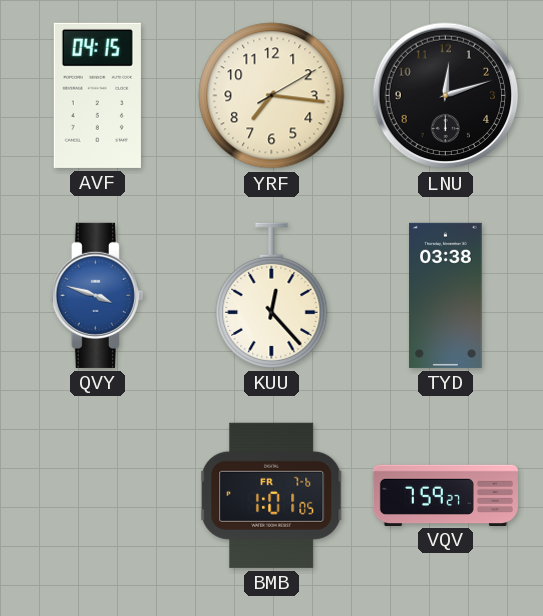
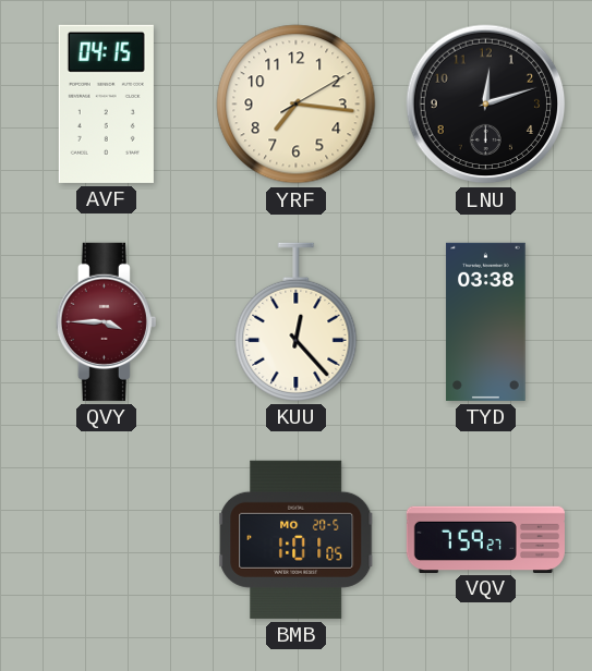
QVY: 3:48 -> 3:45 (106, 321)
QVY dial: blue -> burgundy (106, 321)
BMB date: FR 7-6 -> MO 20-5 (297, 539)
